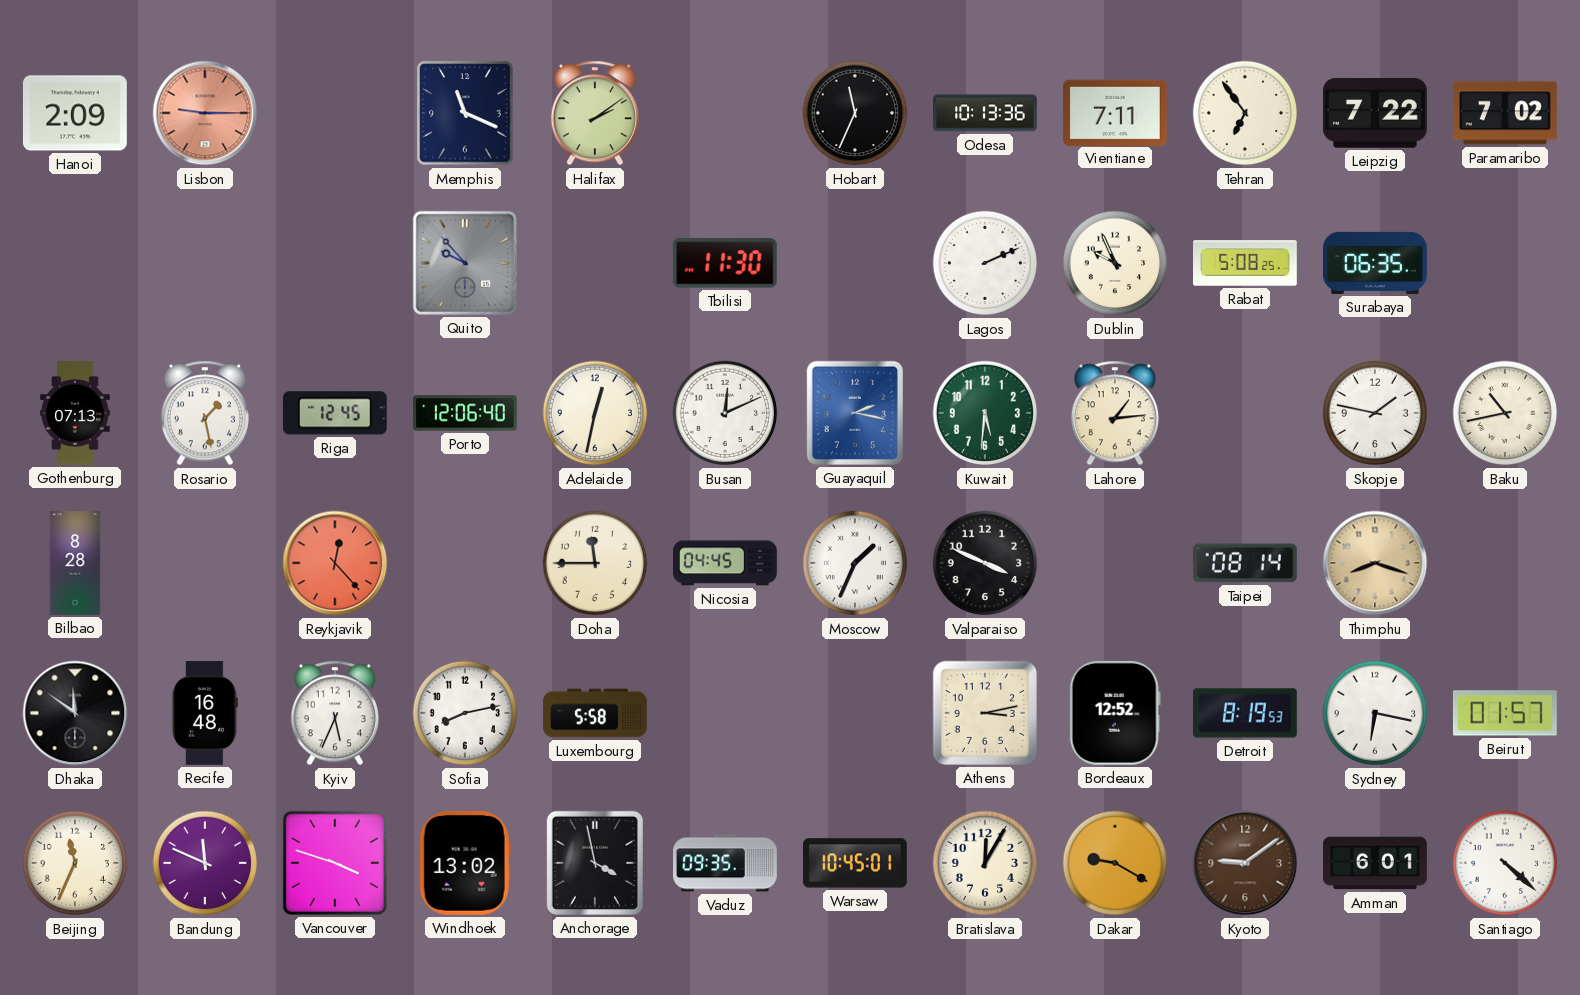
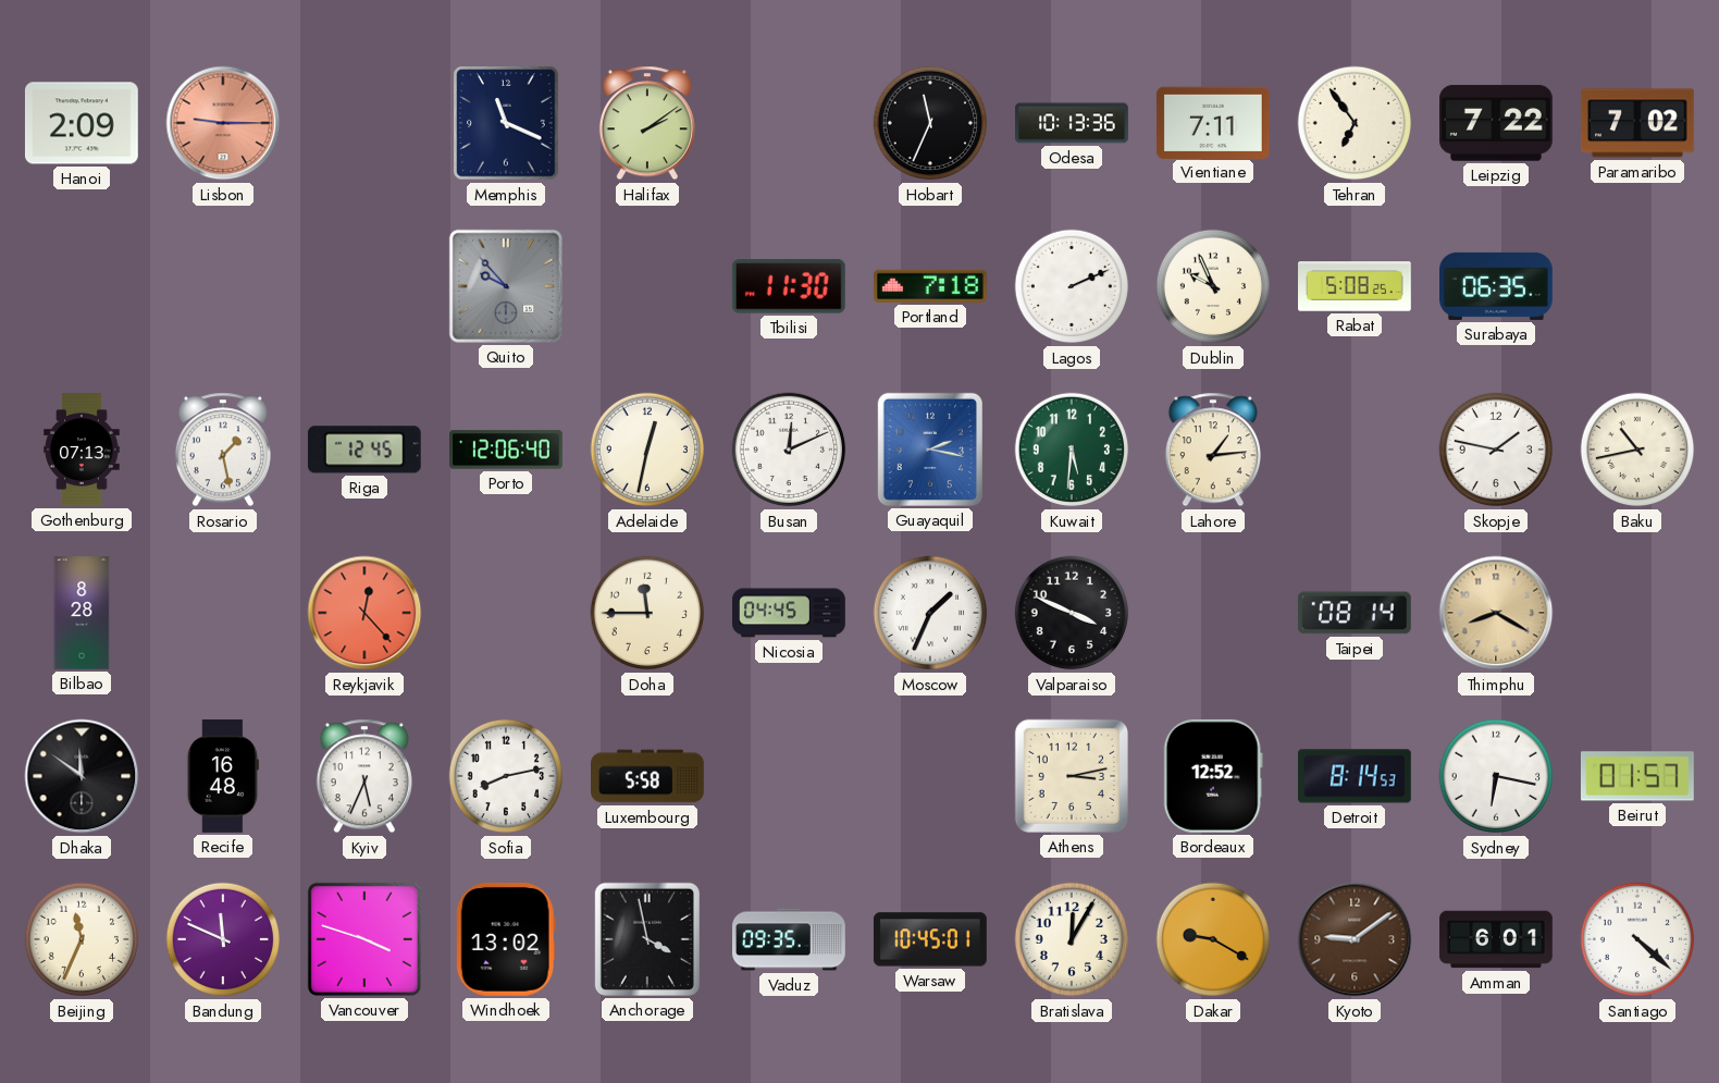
Portland: none -> 7:18 (930, 286)
Thimphu: 8:18 -> 8:20 (1496, 613)
Detroit: 8:19 -> 8:14 (1355, 776)
